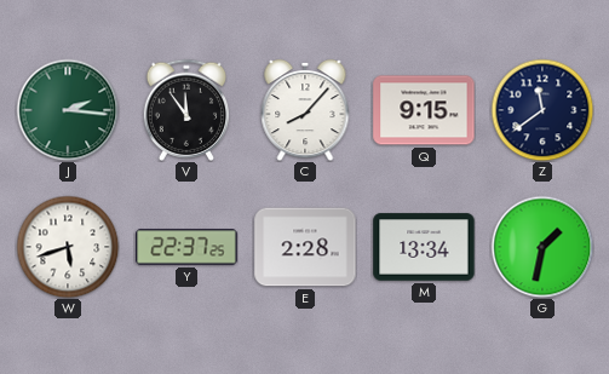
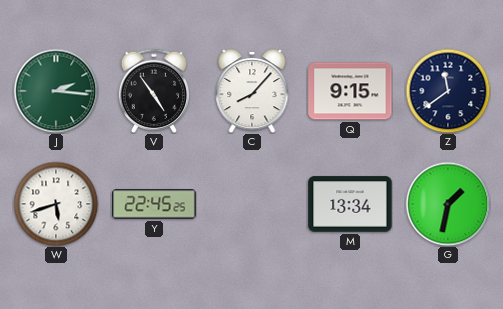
V: 11:54 -> 4:54 (153, 91)
Y: 22:37 -> 22:45 (154, 204)
E: 2:28 -> none (305, 247)
